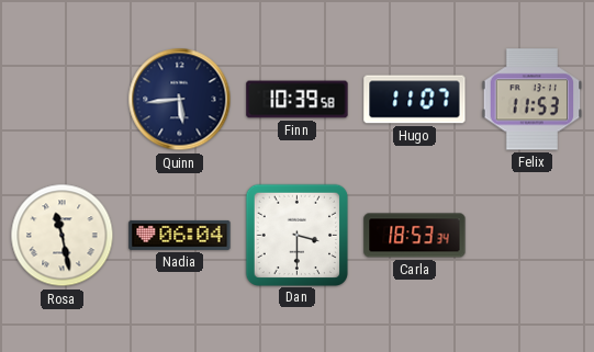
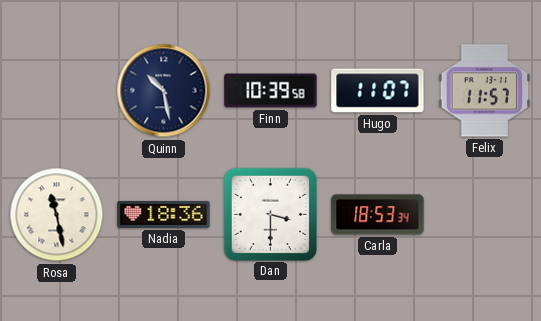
Quinn: 5:44 -> 10:28 (164, 91)
Felix: 11:53 -> 11:57 (485, 91)
Nadia: 06:04 -> 18:36 (164, 214)
